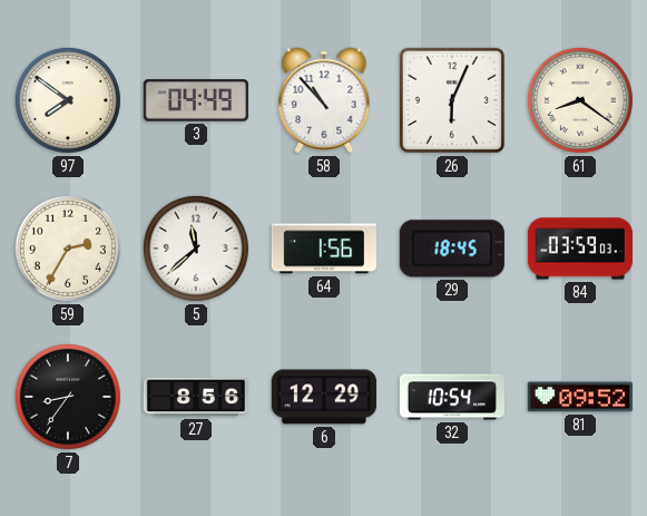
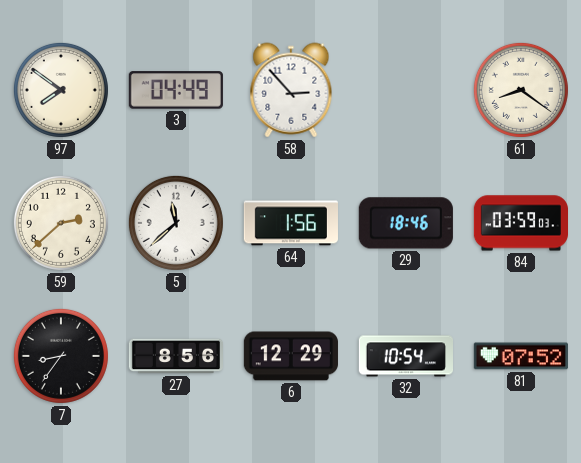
58: 10:53 -> 2:53 (291, 90)
26: 6:04 -> none (452, 100)
59: 2:35 -> 2:38 (61, 223)
29: 18:45 -> 18:46 (406, 223)
81: 09:52 -> 07:52 (521, 356)
